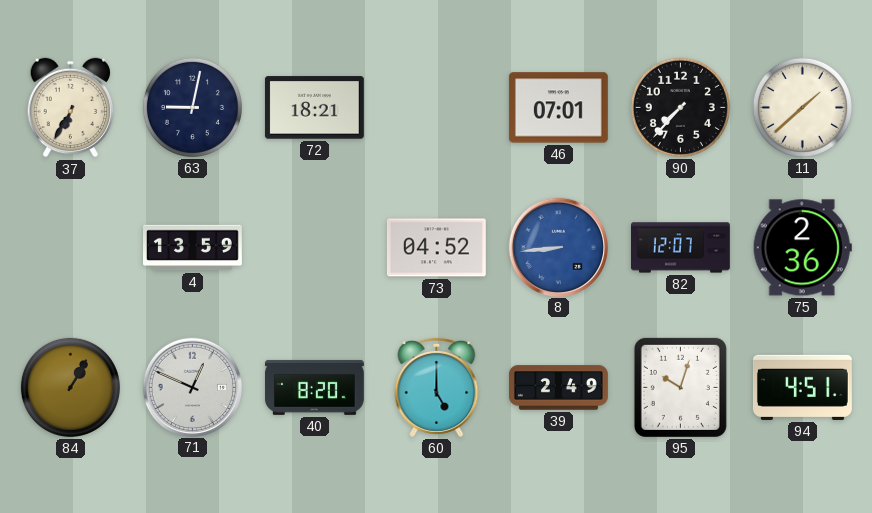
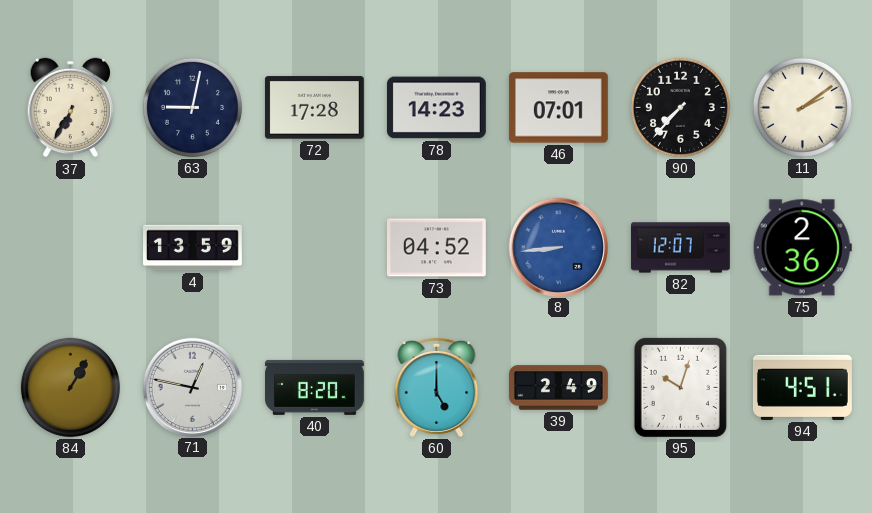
72: 18:21 -> 17:28 (314, 108)
78: none -> 14:23 (436, 108)
11: 1:38 -> 2:09 (802, 107)
71: 12:49 -> 12:47 (192, 387)
